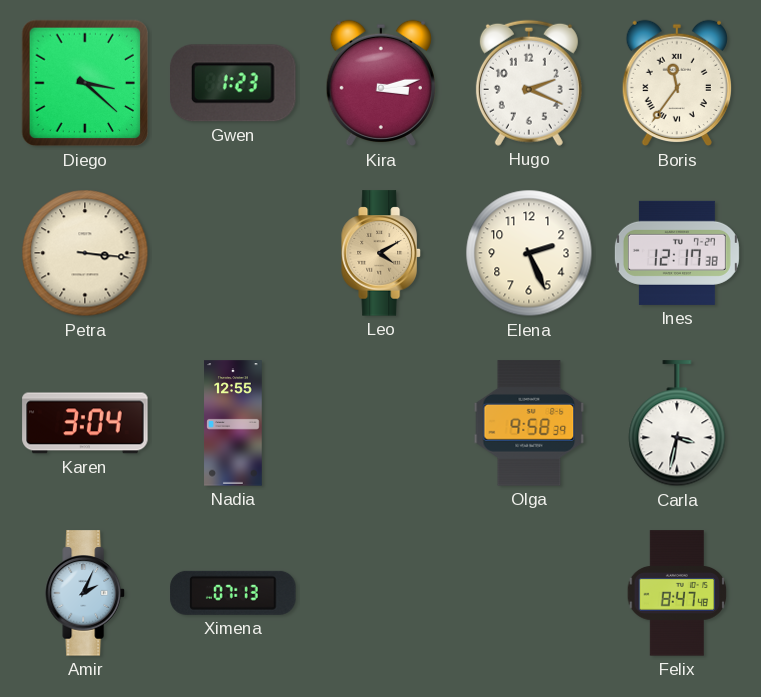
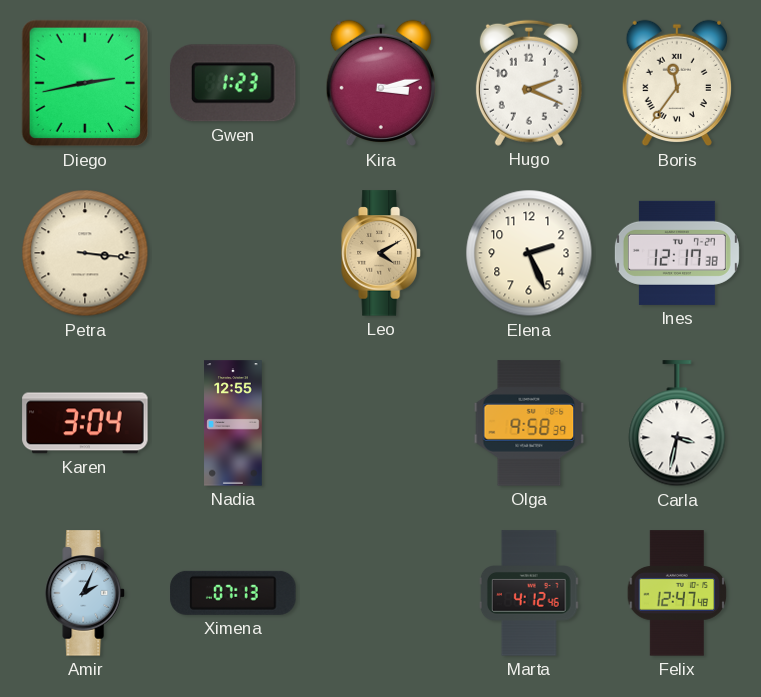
Diego: 3:22 -> 2:43 (85, 83)
Marta: none -> 4:12 (529, 593)
Felix: 8:47 -> 12:47 (677, 593)
